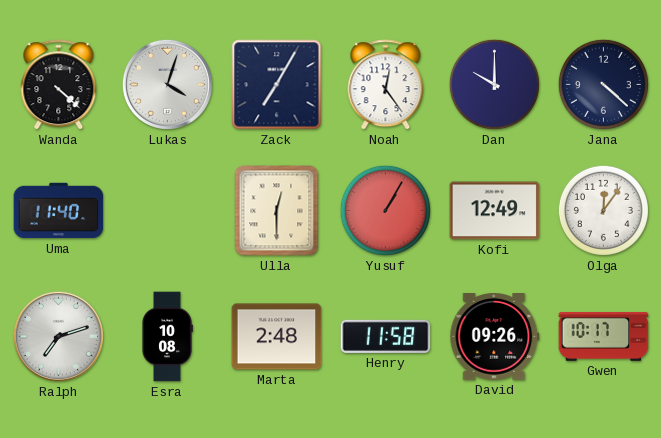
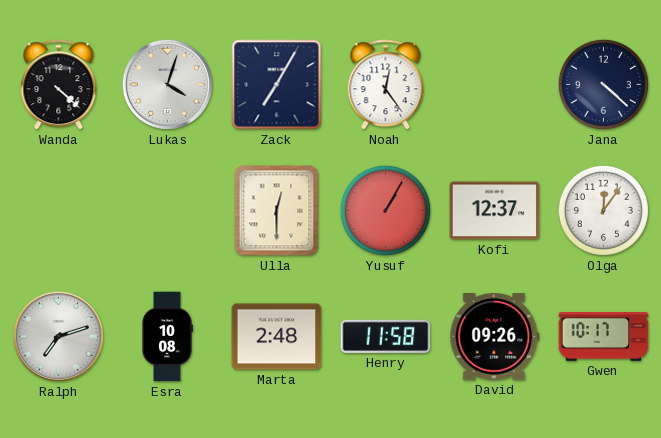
Dan: 10:00 -> none (494, 84)
Uma: 11:40 -> none (59, 211)
Kofi: 12:49 -> 12:37 (495, 211)
